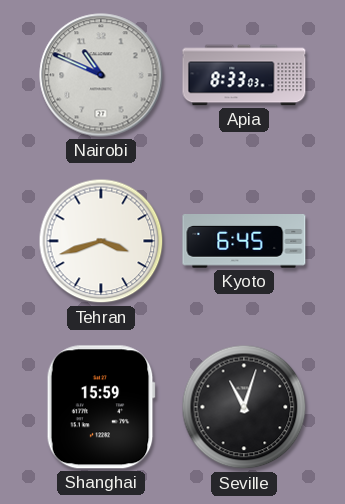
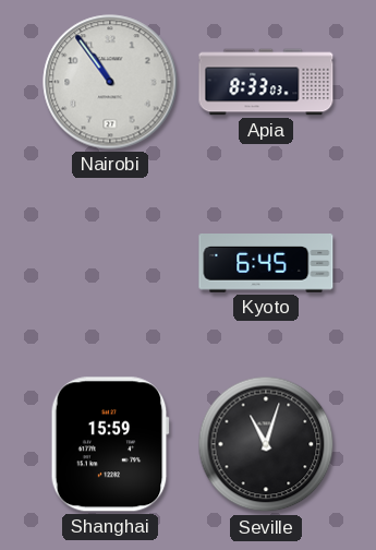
Nairobi: 10:49 -> 10:54 (110, 82)
Tehran: 3:42 -> none (101, 241)
